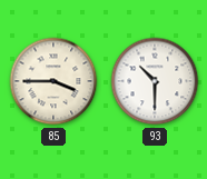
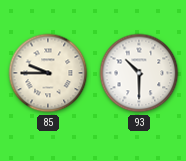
85: 3:45 -> 9:45 (48, 73)
